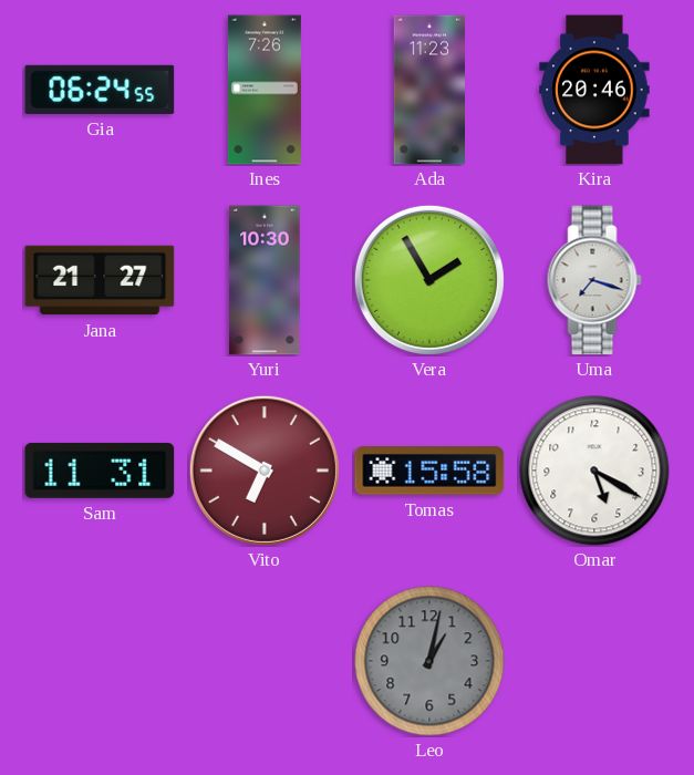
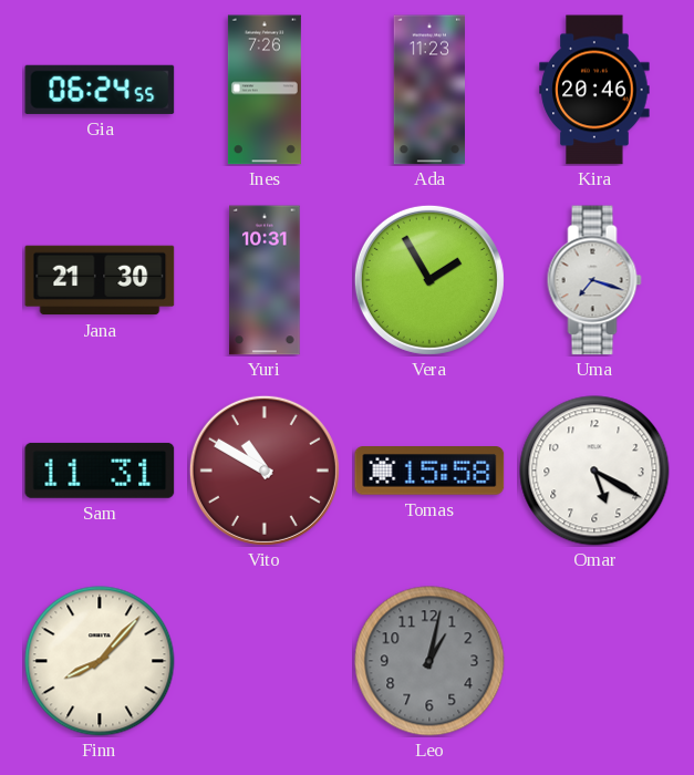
Jana: 21:27 -> 21:30 (100, 280)
Yuri: 10:30 -> 10:31 (265, 280)
Vito: 6:50 -> 10:50 (265, 471)
Finn: none -> 8:07 (100, 661)
